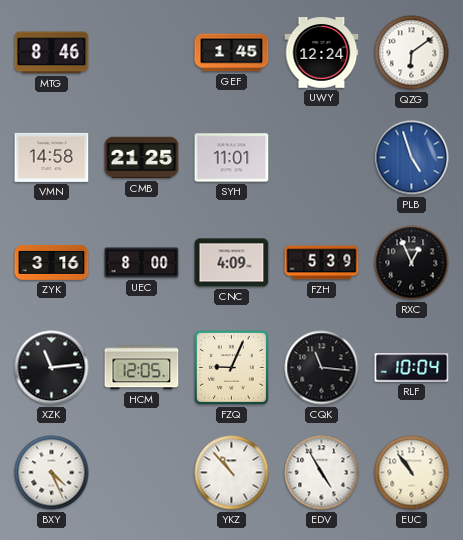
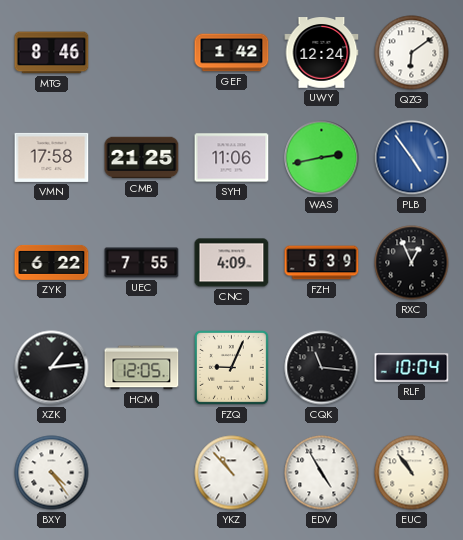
GEF: 1:45 -> 1:42 (232, 53)
VMN: 14:58 -> 17:58 (52, 157)
SYH: 11:01 -> 11:06 (232, 158)
WAS: none -> 2:43 (322, 158)
PLB: 4:57 -> 4:54 (412, 158)
ZYK: 3:16 -> 6:22 (52, 262)
UEC: 8:00 -> 7:55 (142, 263)
XZK: 11:14 -> 1:14 (52, 368)
BXY: 4:26 -> 4:24 (52, 473)
